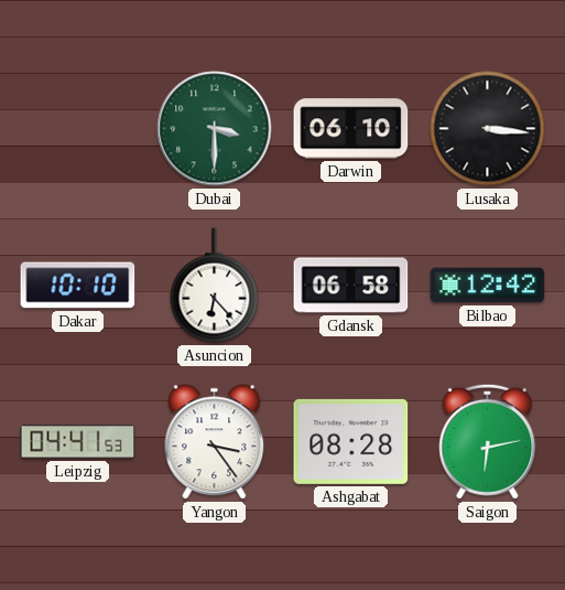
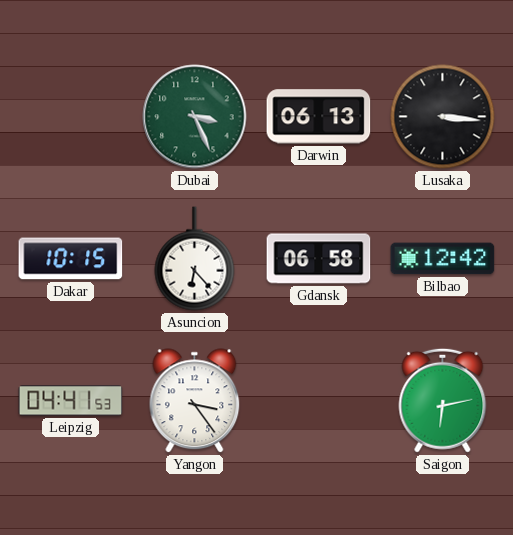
Dubai: 3:30 -> 3:26 (195, 117)
Darwin: 06:10 -> 06:13 (319, 117)
Dakar: 10:10 -> 10:15 (71, 259)
Ashgabat: 08:28 -> none (351, 441)
